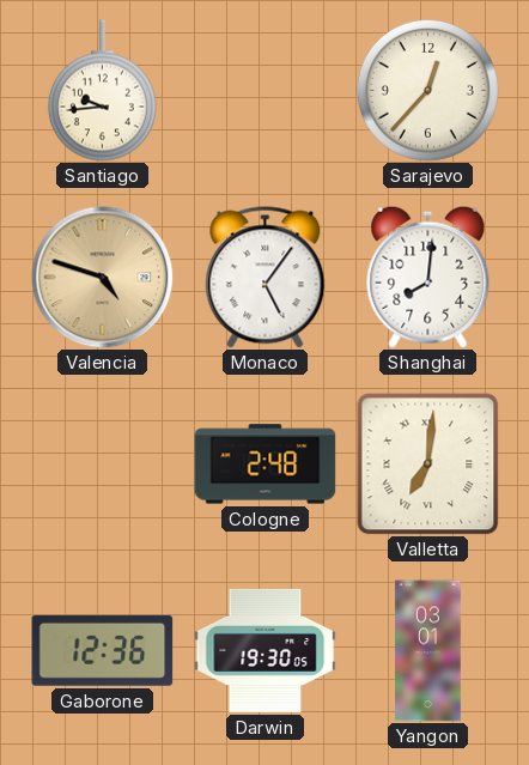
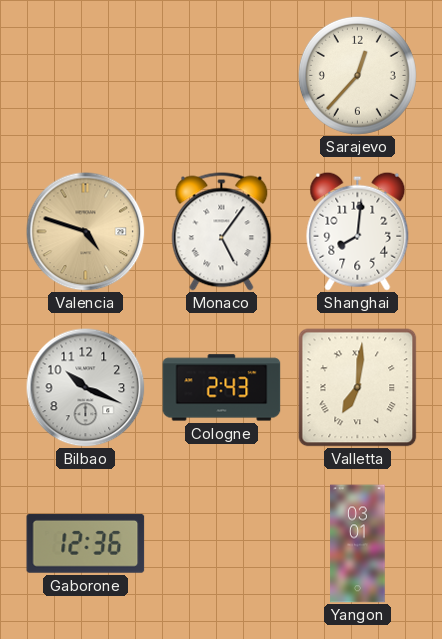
Santiago: 9:44 -> none (102, 91)
Bilbao: none -> 10:19 (86, 388)
Cologne: 2:48 -> 2:43 (222, 388)
Darwin: 19:30 -> none (266, 650)
